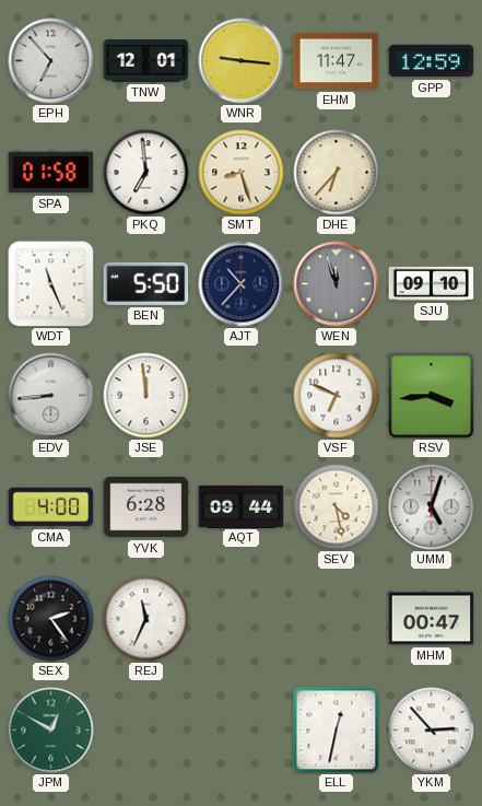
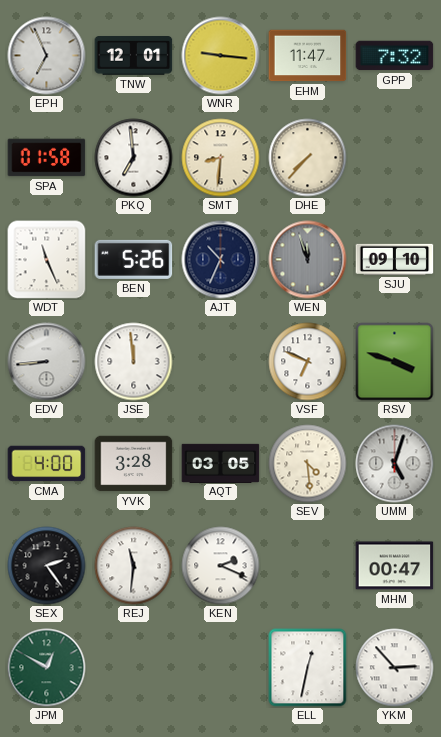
EPH: 6:53 -> 6:56 (47, 56)
GPP: 12:59 -> 7:32 (395, 56)
SMT: 8:27 -> 8:31 (221, 158)
DHE: 6:37 -> 7:37 (308, 158)
BEN: 5:50 -> 5:26 (134, 259)
AJT: 10:37 -> 10:34 (221, 260)
RSV: 3:44 -> 3:48 (395, 362)
YVK: 6:28 -> 3:28 (134, 464)
AQT: 09:44 -> 03:05 (221, 463)
SEV: 4:28 -> 4:29 (308, 464)
REJ: 11:34 -> 11:31 (134, 566)
KEN: none -> 2:19 (221, 566)
